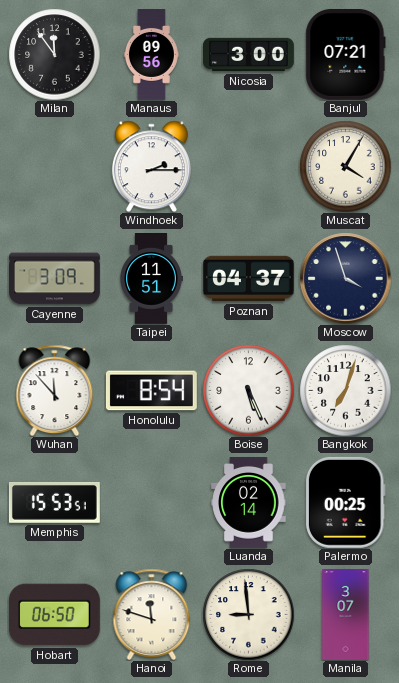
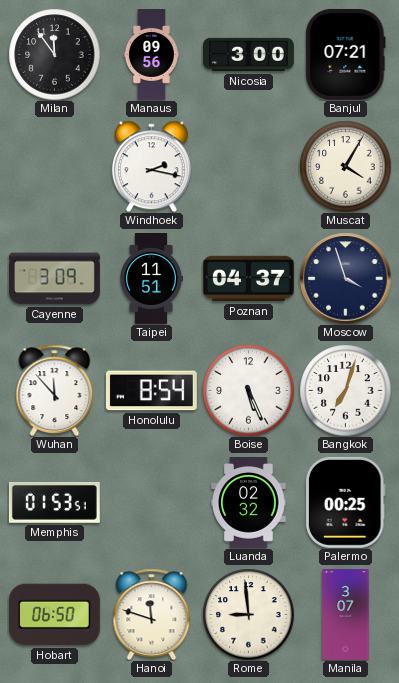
Windhoek: 2:15 -> 2:17 (151, 166)
Memphis: 15:53 -> 01:53 (54, 503)
Luanda: 02:14 -> 02:32 (249, 503)
